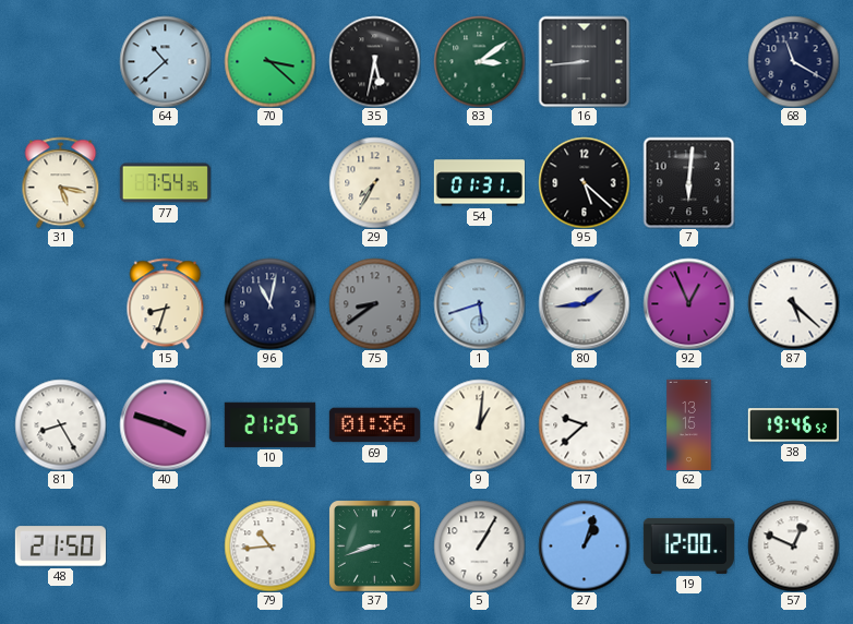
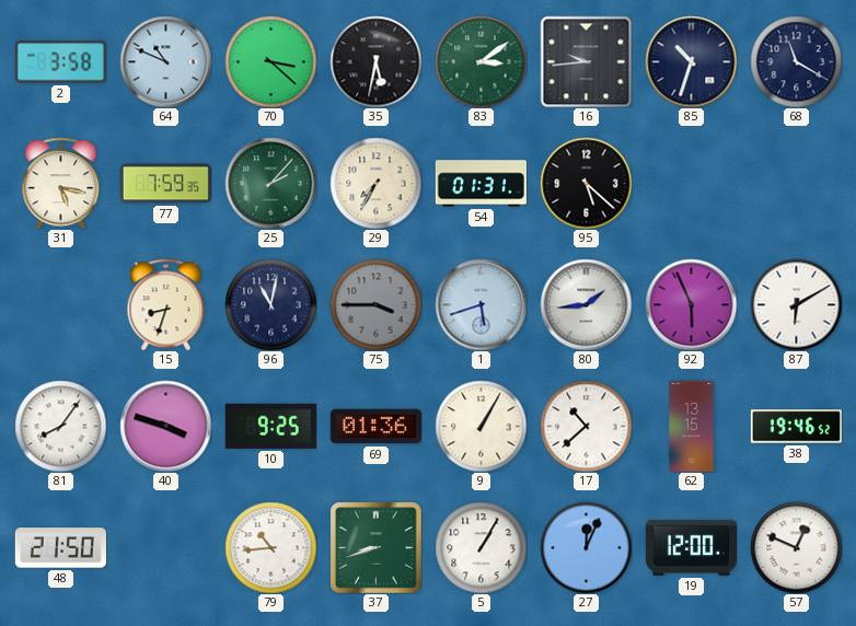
2: none -> 3:58 (60, 62)
64: 10:38 -> 10:49 (165, 61)
16: 8:44 -> 9:44 (586, 61)
85: none -> 10:33 (691, 61)
77: 7:54 -> 7:59 (165, 184)
25: none -> 2:07 (270, 183)
7: 6:01 -> none (688, 182)
75: 8:39 -> 3:45 (375, 304)
92: 12:56 -> 5:56 (691, 304)
87: 5:22 -> 6:10 (796, 304)
81: 8:25 -> 8:06 (60, 426)
10: 21:25 -> 9:25 (270, 426)
9: 1:01 -> 1:05 (481, 426)
17: 9:38 -> 10:38 (586, 426)
27: 1:03 -> 12:04 (586, 547)
